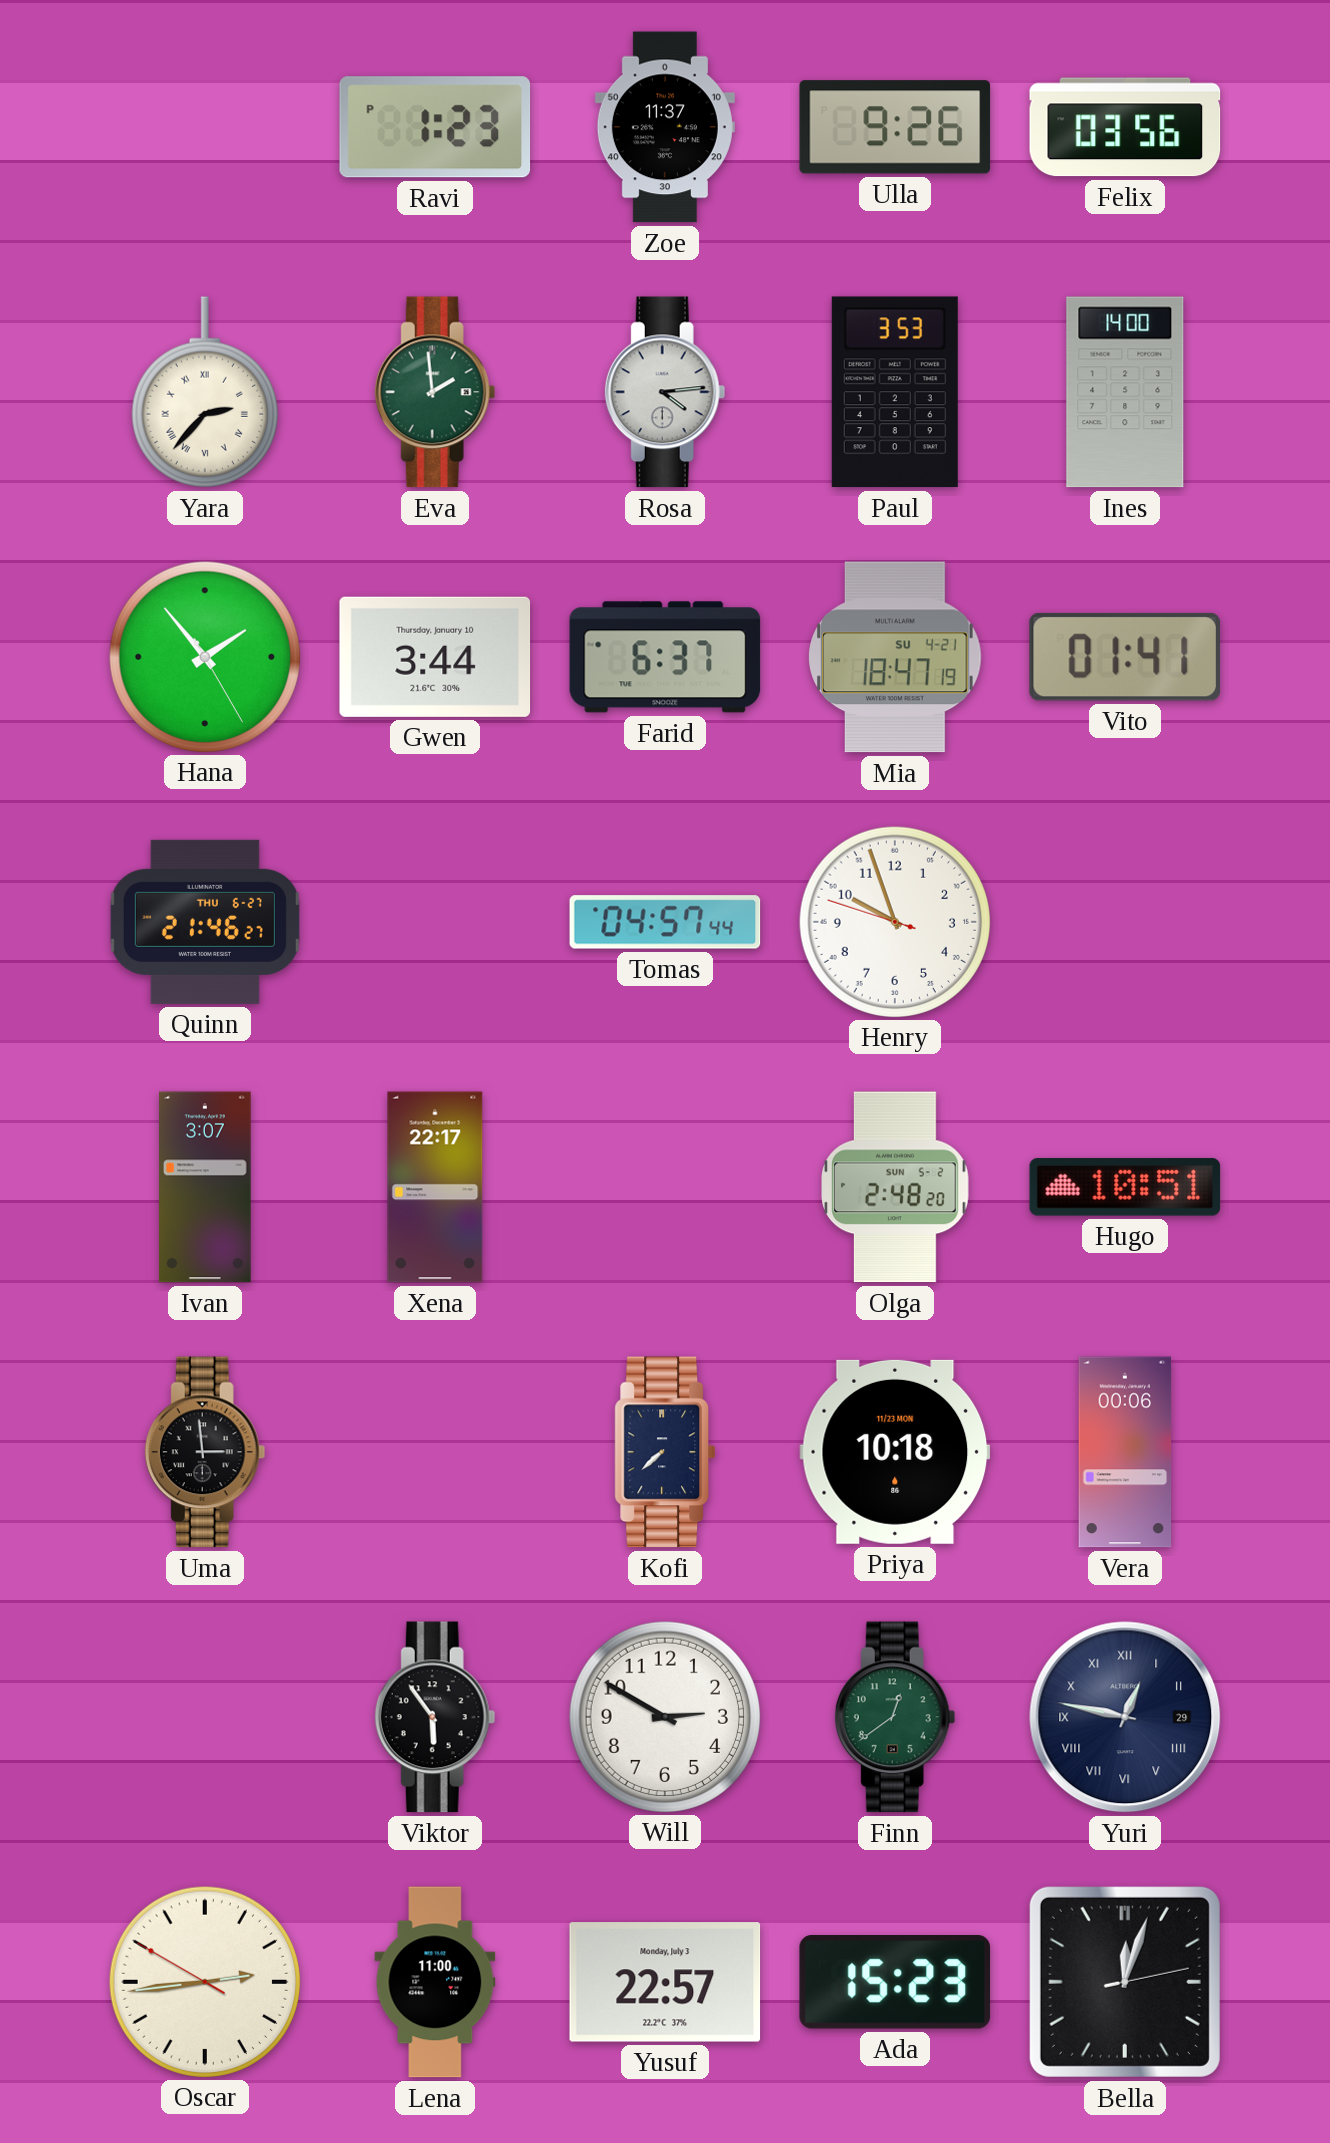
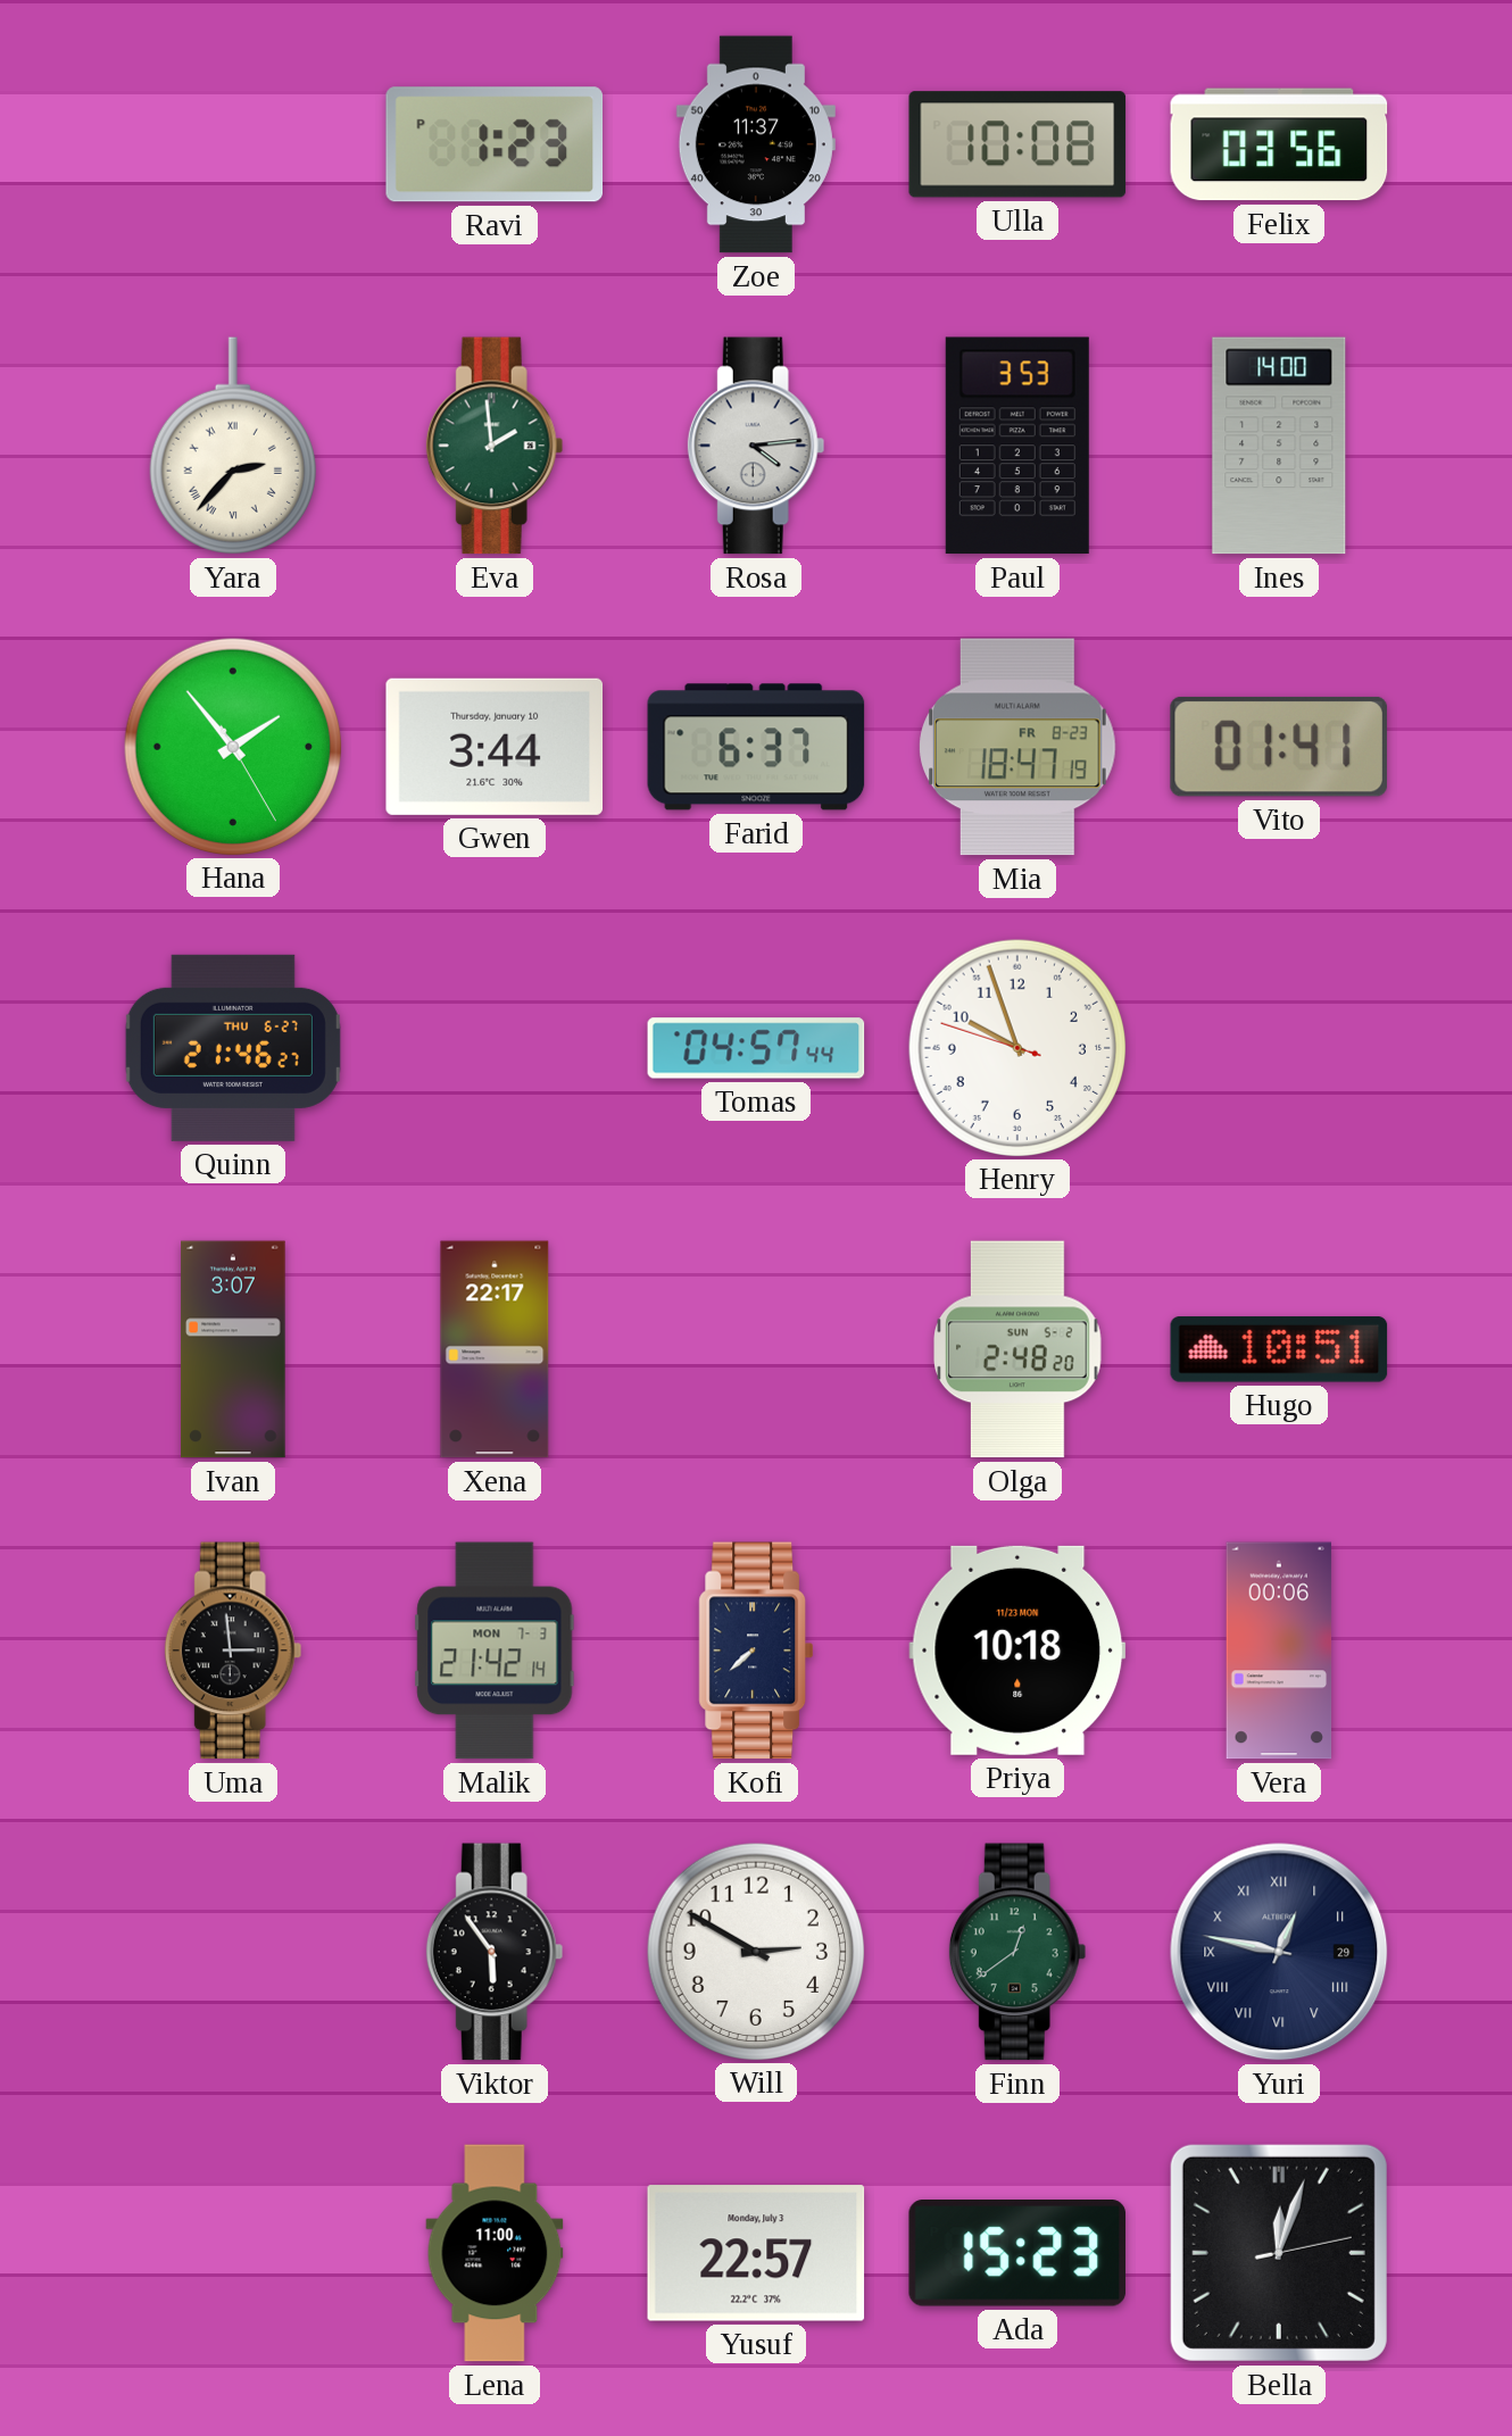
Ulla: 9:26 -> 10:08 (1017, 144)
Mia date: SU 4-21 -> FR 8-23 (1017, 747)
Malik: none -> 21:42 (495, 1651)
Oscar: 2:43 -> none (204, 1981)
